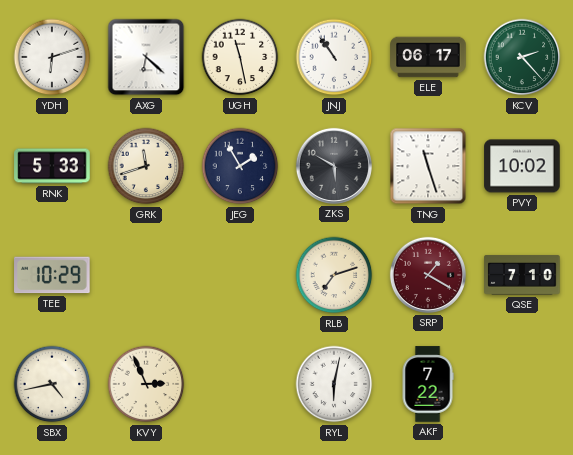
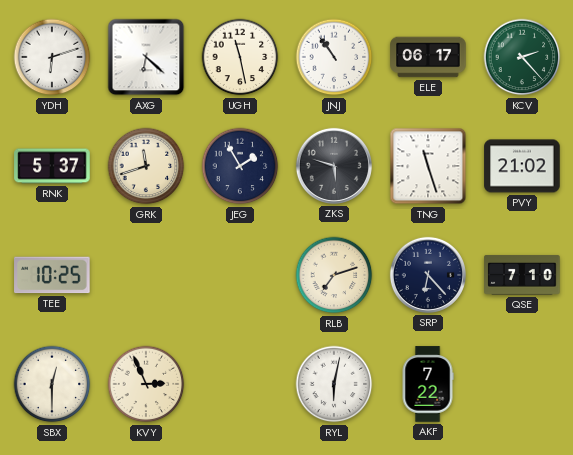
RNK: 5:33 -> 5:37 (52, 166)
ZKS: 5:50 -> 5:48 (334, 166)
PVY: 10:02 -> 21:02 (522, 166)
TEE: 10:29 -> 10:25 (52, 275)
SRP: 1:20 -> 6:23 (428, 275)
SRP dial: burgundy -> navy (428, 275)
SBX: 4:43 -> 12:30 (52, 384)
